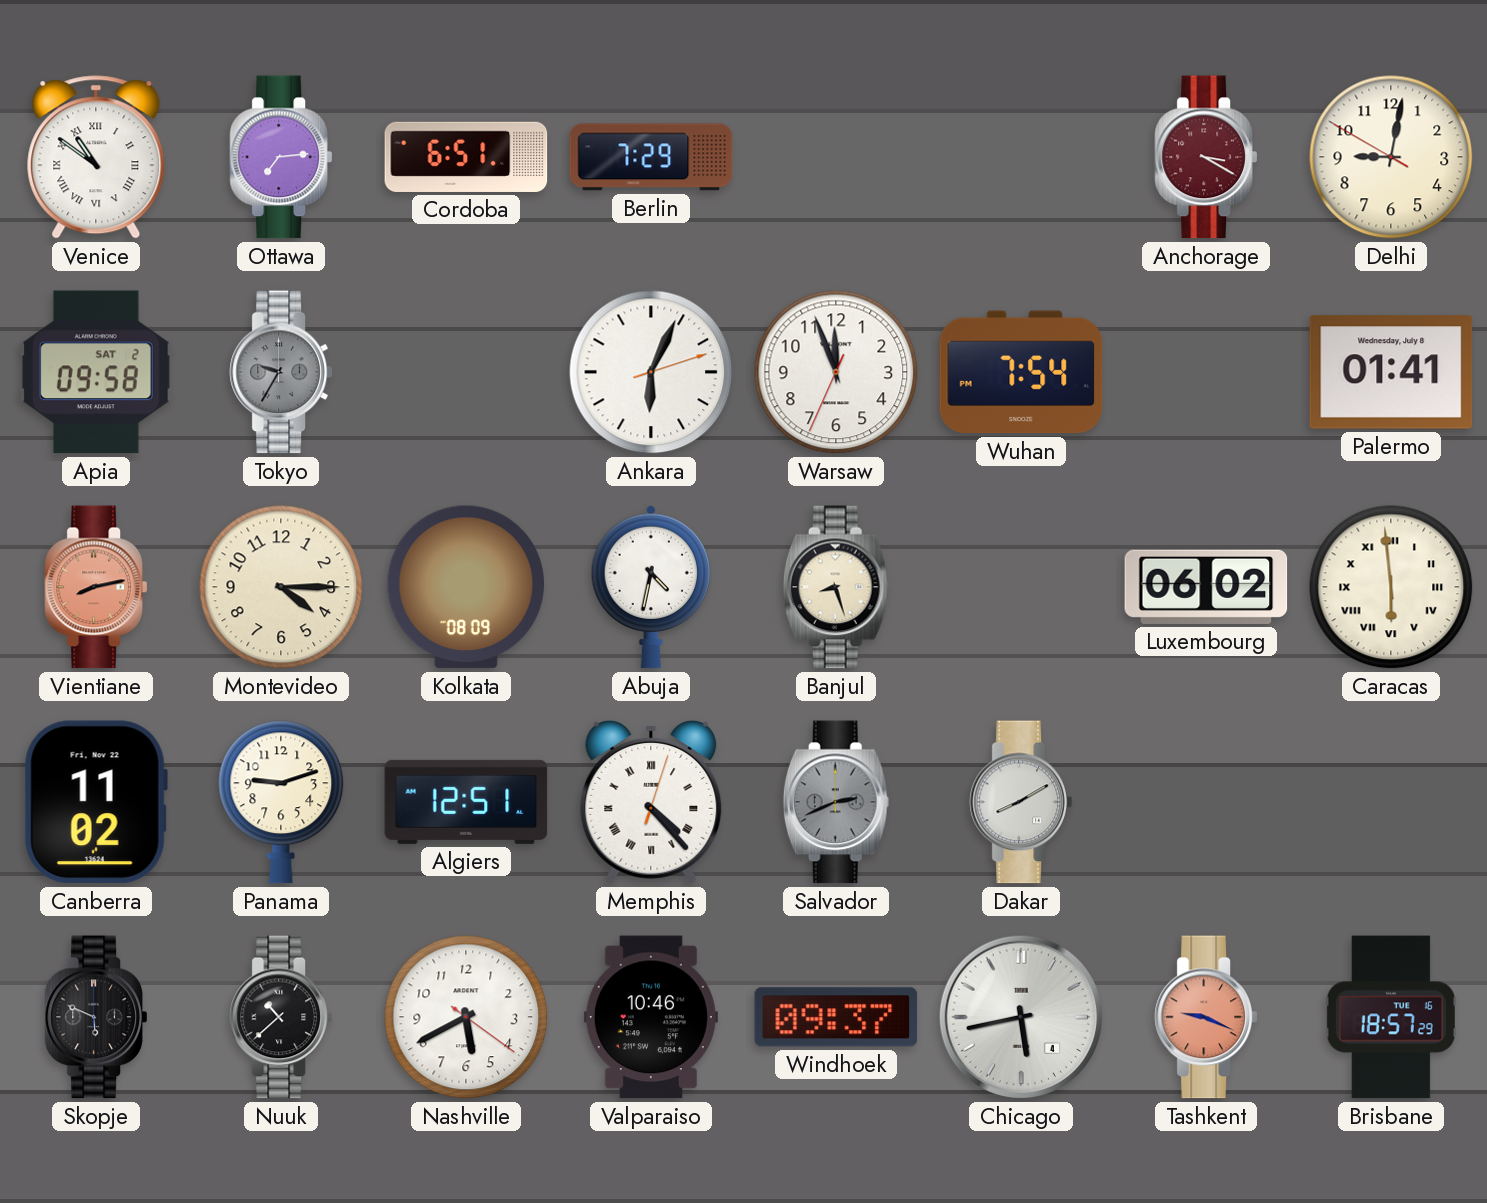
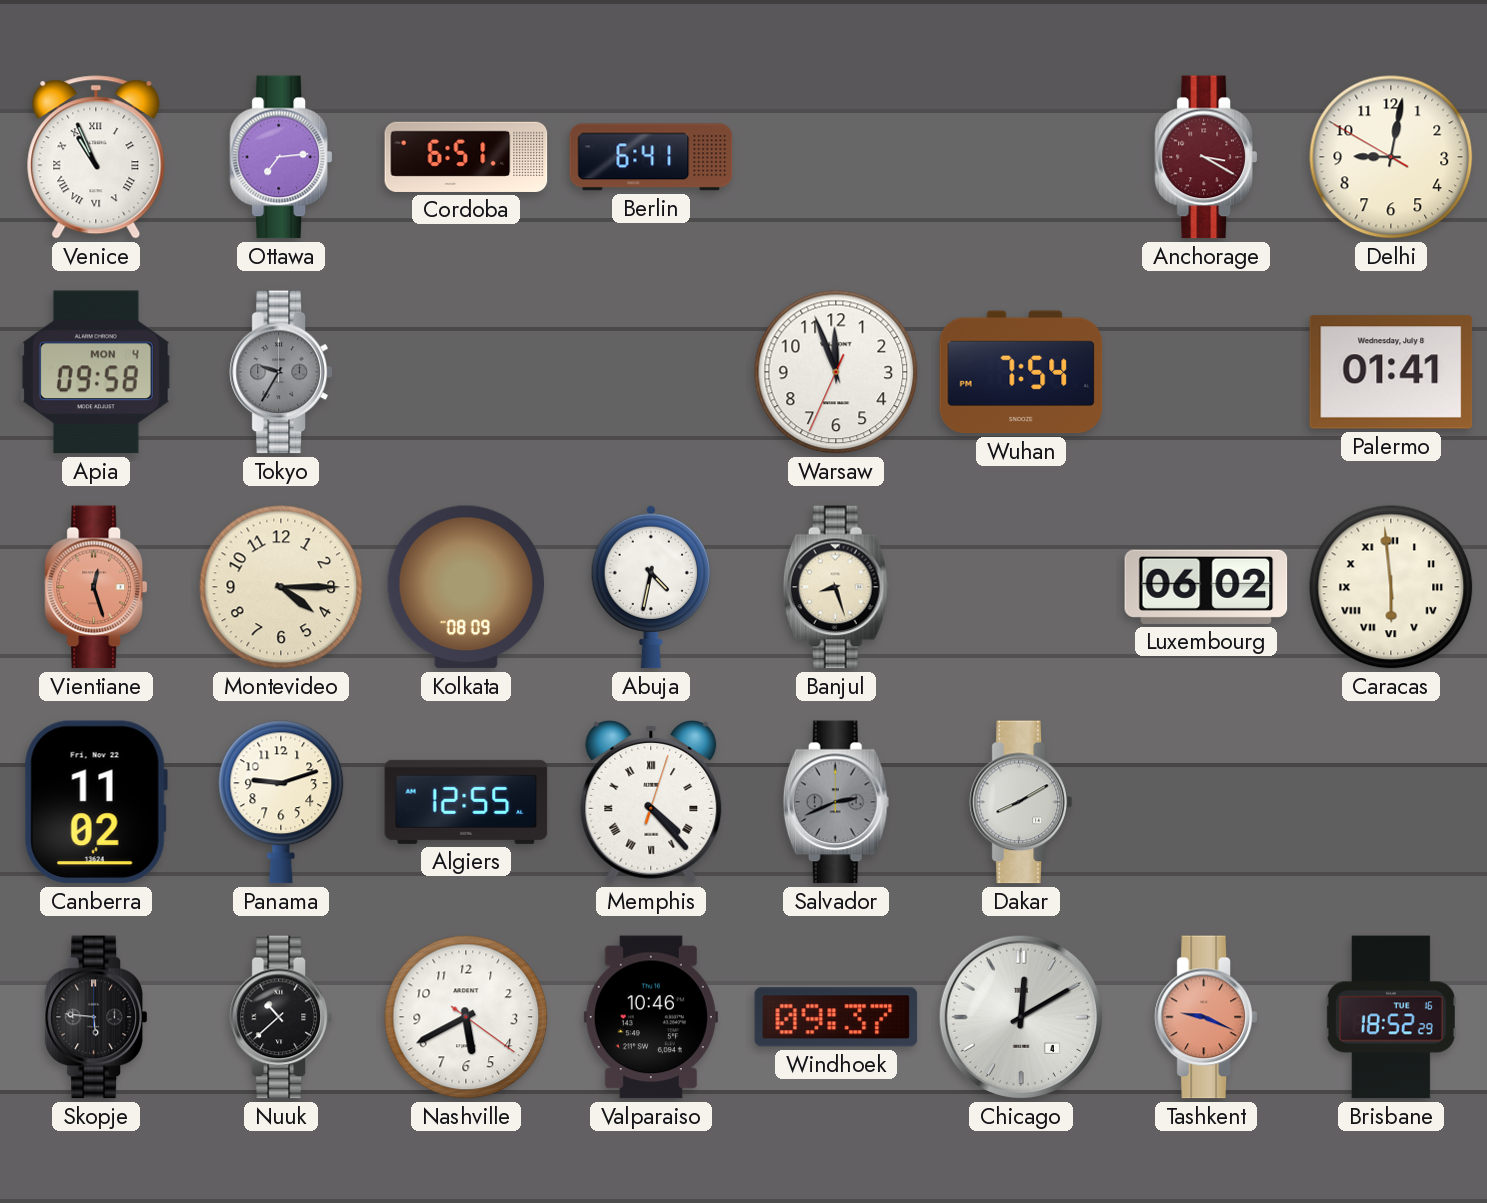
Venice: 10:51 -> 10:56 (96, 157)
Berlin: 7:29 -> 6:41 (651, 157)
Apia date: SAT 2 -> MON 4 (96, 372)
Ankara: 6:04 -> none (651, 372)
Vientiane: 8:13 -> 12:27 (96, 587)
Algiers: 12:51 -> 12:55 (466, 802)
Skopje: 5:49 -> 5:46 (96, 1017)
Chicago: 5:43 -> 12:10 (1021, 1017)
Brisbane: 18:57 -> 18:52 (1391, 1017)
